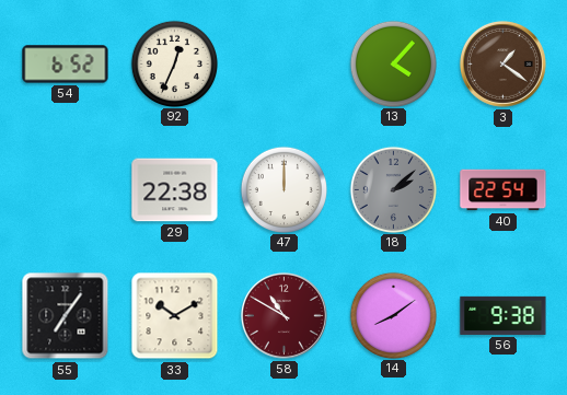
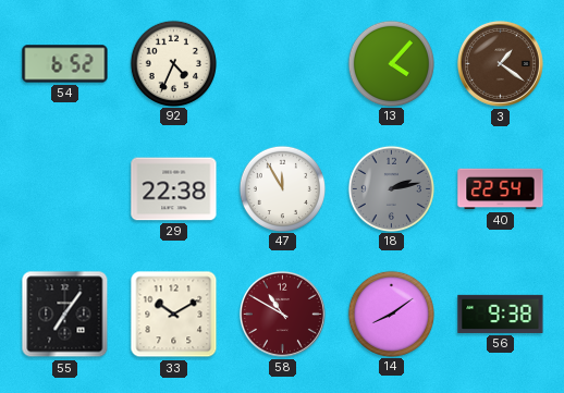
92: 12:34 -> 4:34 (173, 63)
47: 12:00 -> 11:55 (282, 188)
18: 2:08 -> 2:13 (391, 188)
